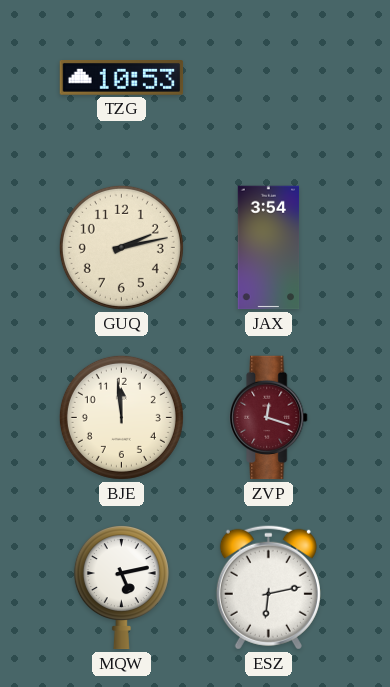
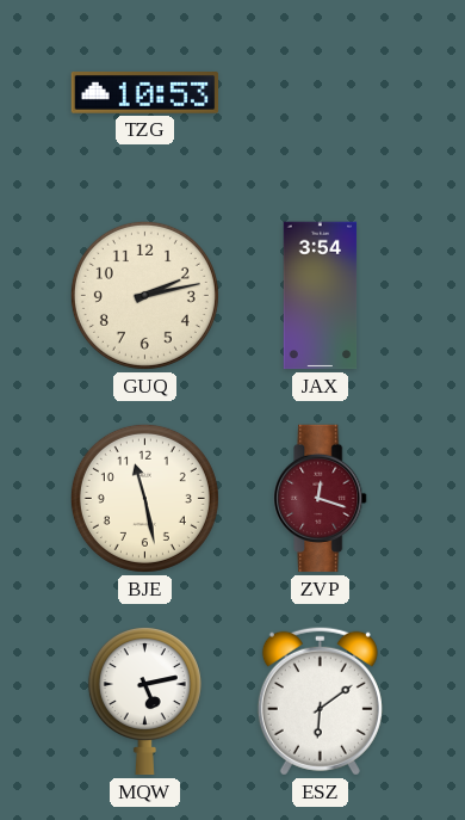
BJE: 11:59 -> 11:28 (144, 498)
ESZ: 6:13 -> 6:09 (320, 701)
